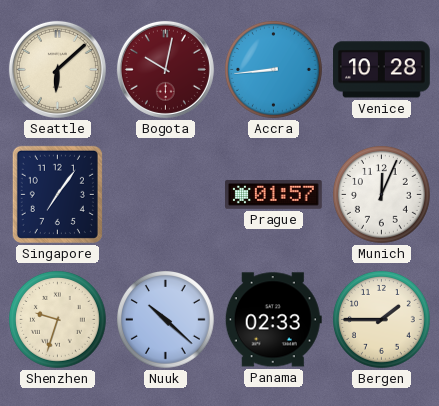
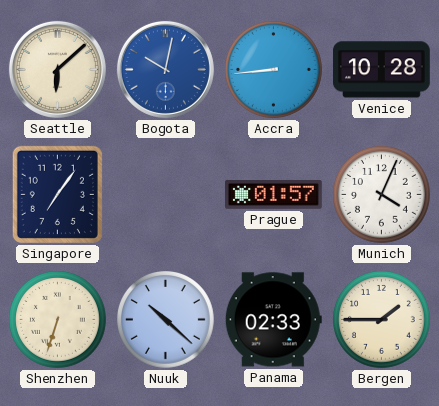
Bogota dial: burgundy -> blue (165, 69)
Munich: 12:04 -> 4:04 (382, 195)
Shenzhen: 9:33 -> 6:33 (58, 320)
